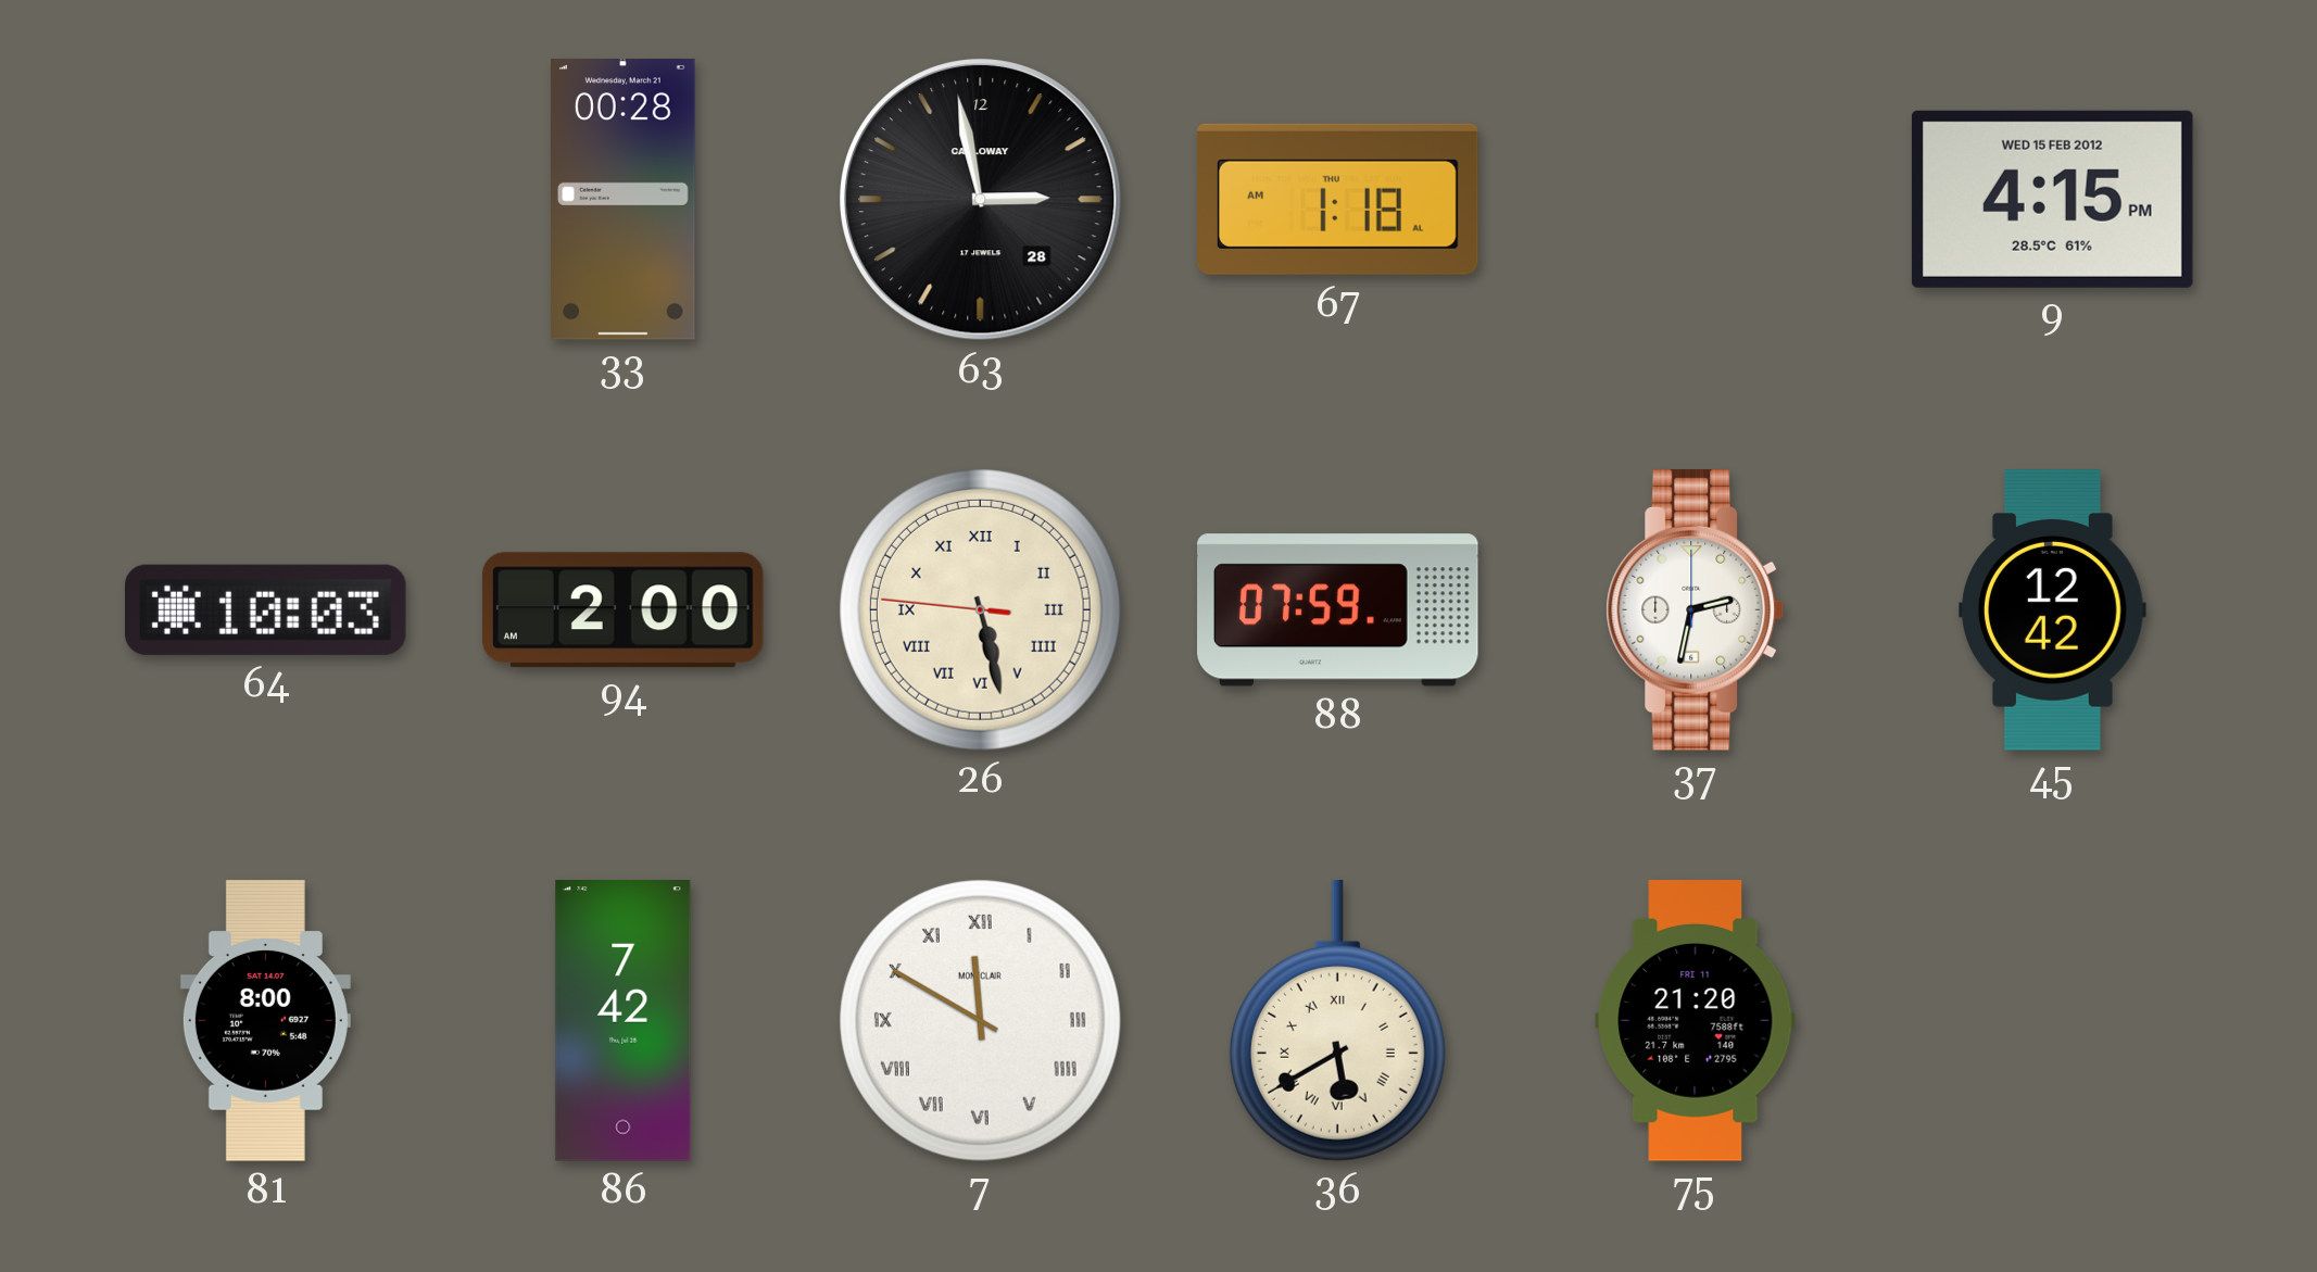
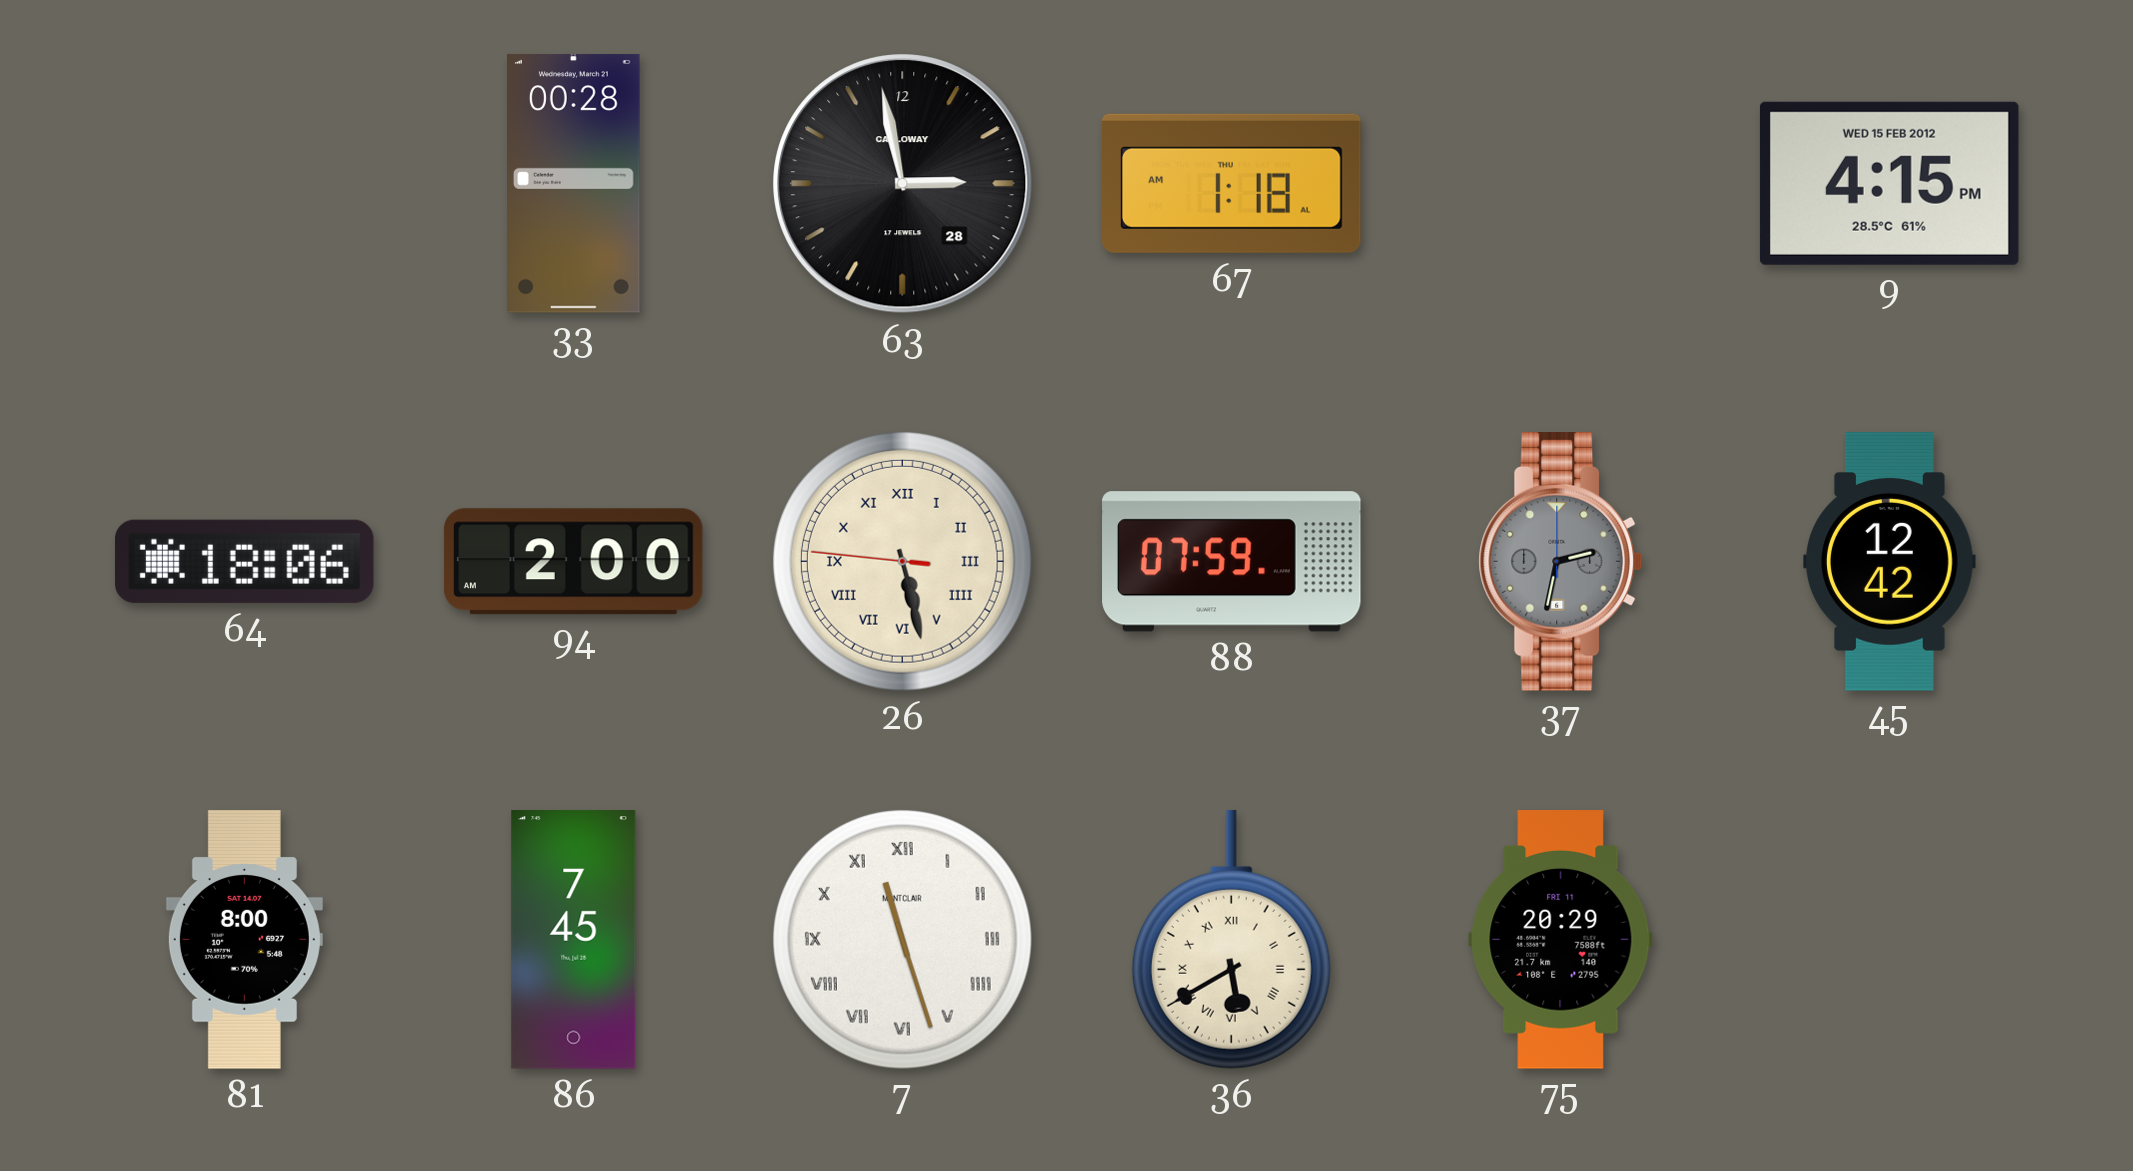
64: 10:03 -> 18:06 (244, 561)
37 dial: white -> grey (1561, 562)
86: 7:42 -> 7:45 (574, 940)
7: 11:50 -> 11:27 (902, 939)
75: 21:20 -> 20:29 (1561, 940)
